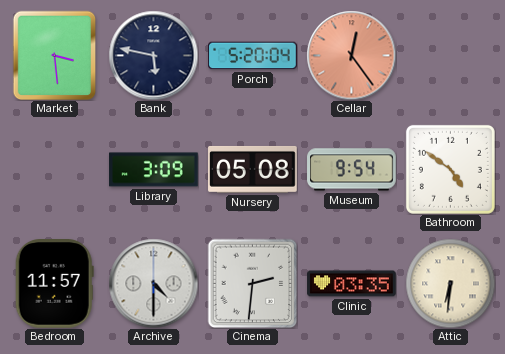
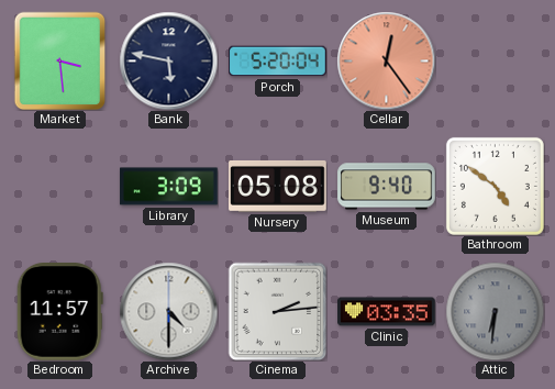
Museum: 9:54 -> 9:40 (387, 187)
Cinema: 2:31 -> 2:14 (277, 311)
Attic dial: cream -> grey (495, 311)
